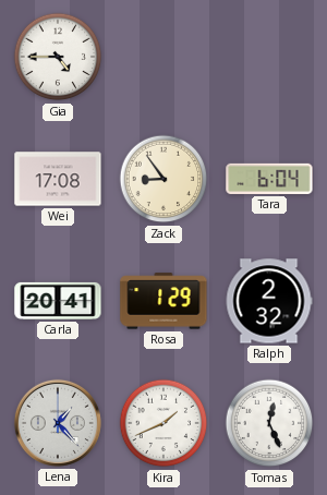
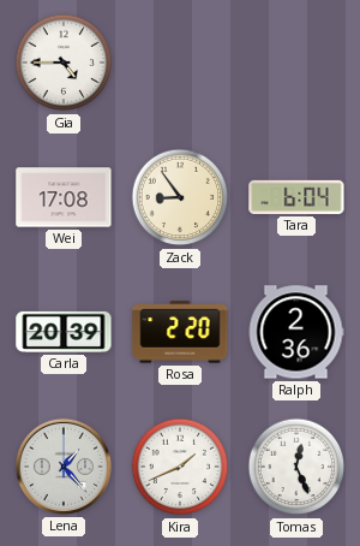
Carla: 20:41 -> 20:39 (64, 332)
Rosa: 1:29 -> 2:20 (180, 332)
Ralph: 2:32 -> 2:36 (296, 332)
